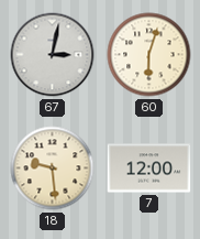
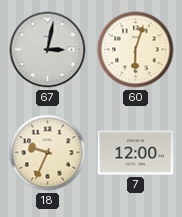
18: 9:29 -> 9:34 (48, 153)
